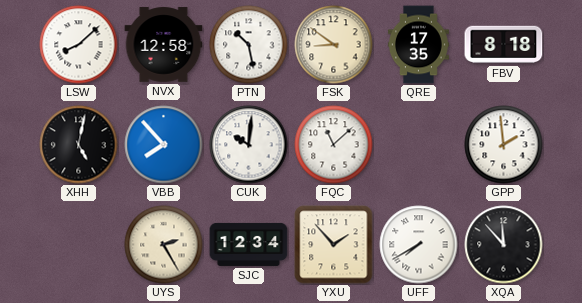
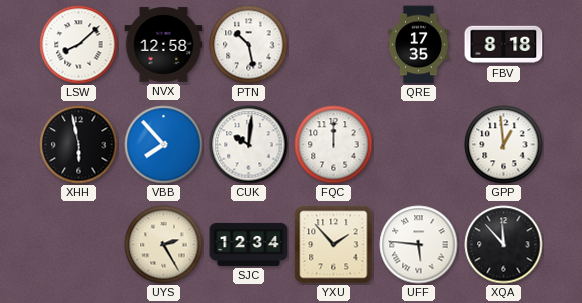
FSK: 8:51 -> none (334, 45)
XHH: 5:02 -> 5:58 (79, 145)
FQC: 11:08 -> 12:00 (334, 145)
GPP: 1:59 -> 12:59 (504, 145)
UFF: 7:40 -> 5:46 (419, 245)
